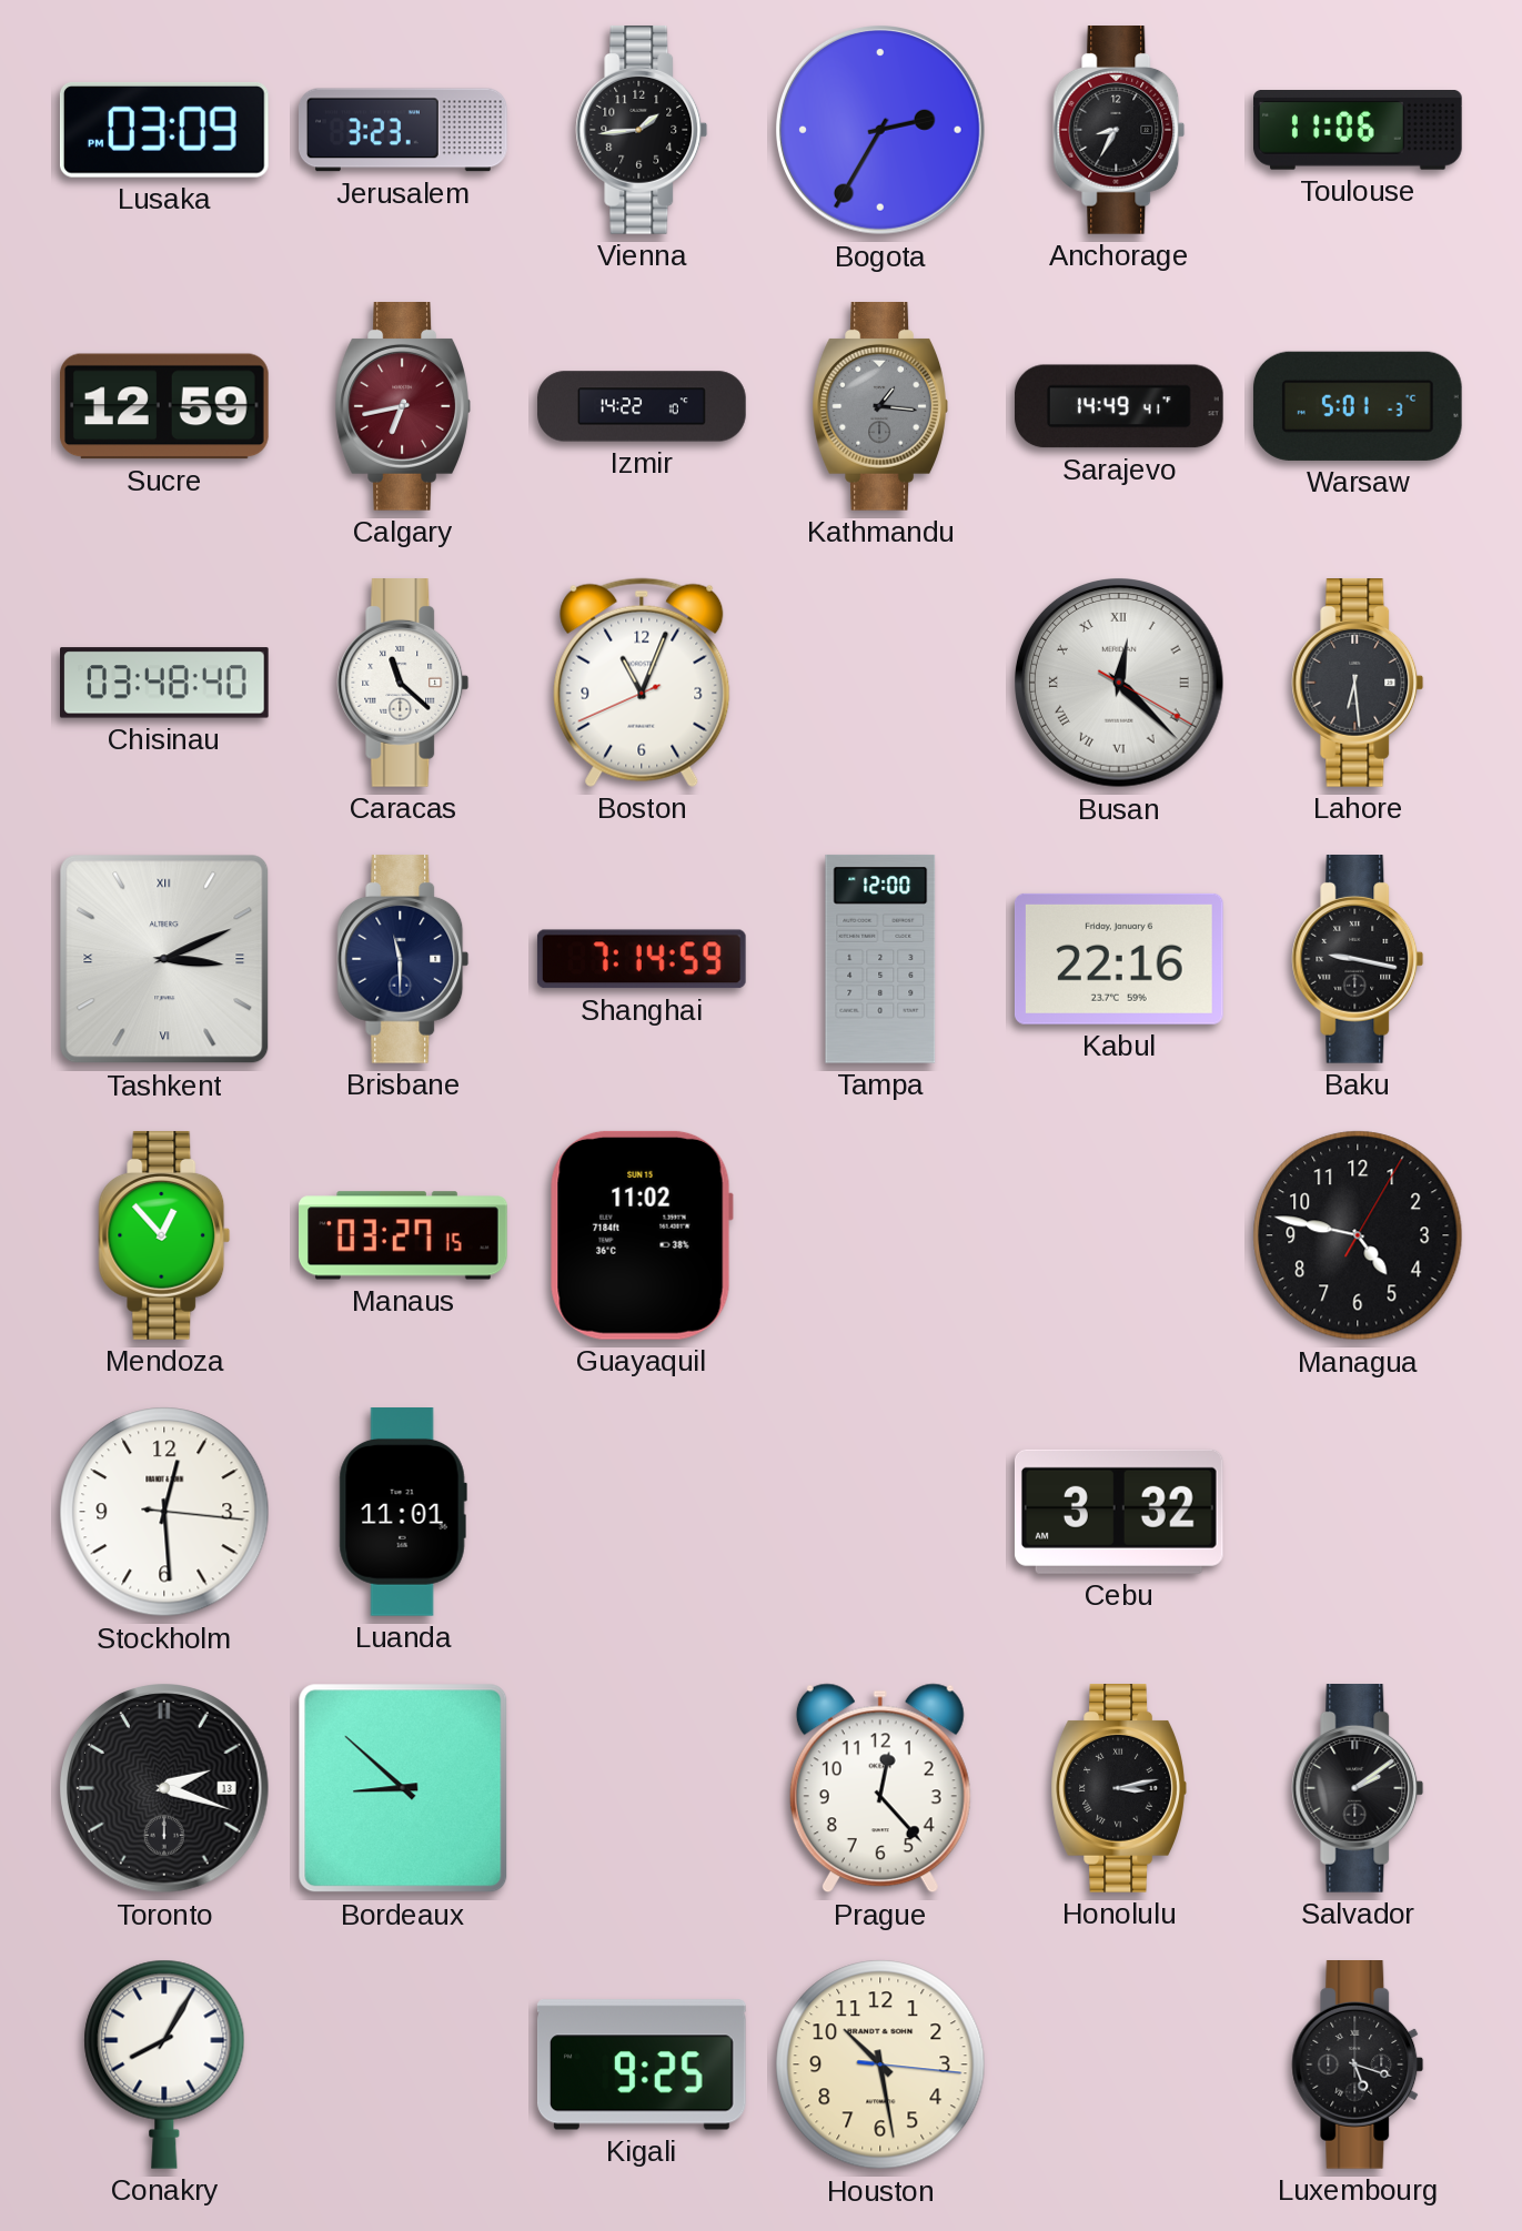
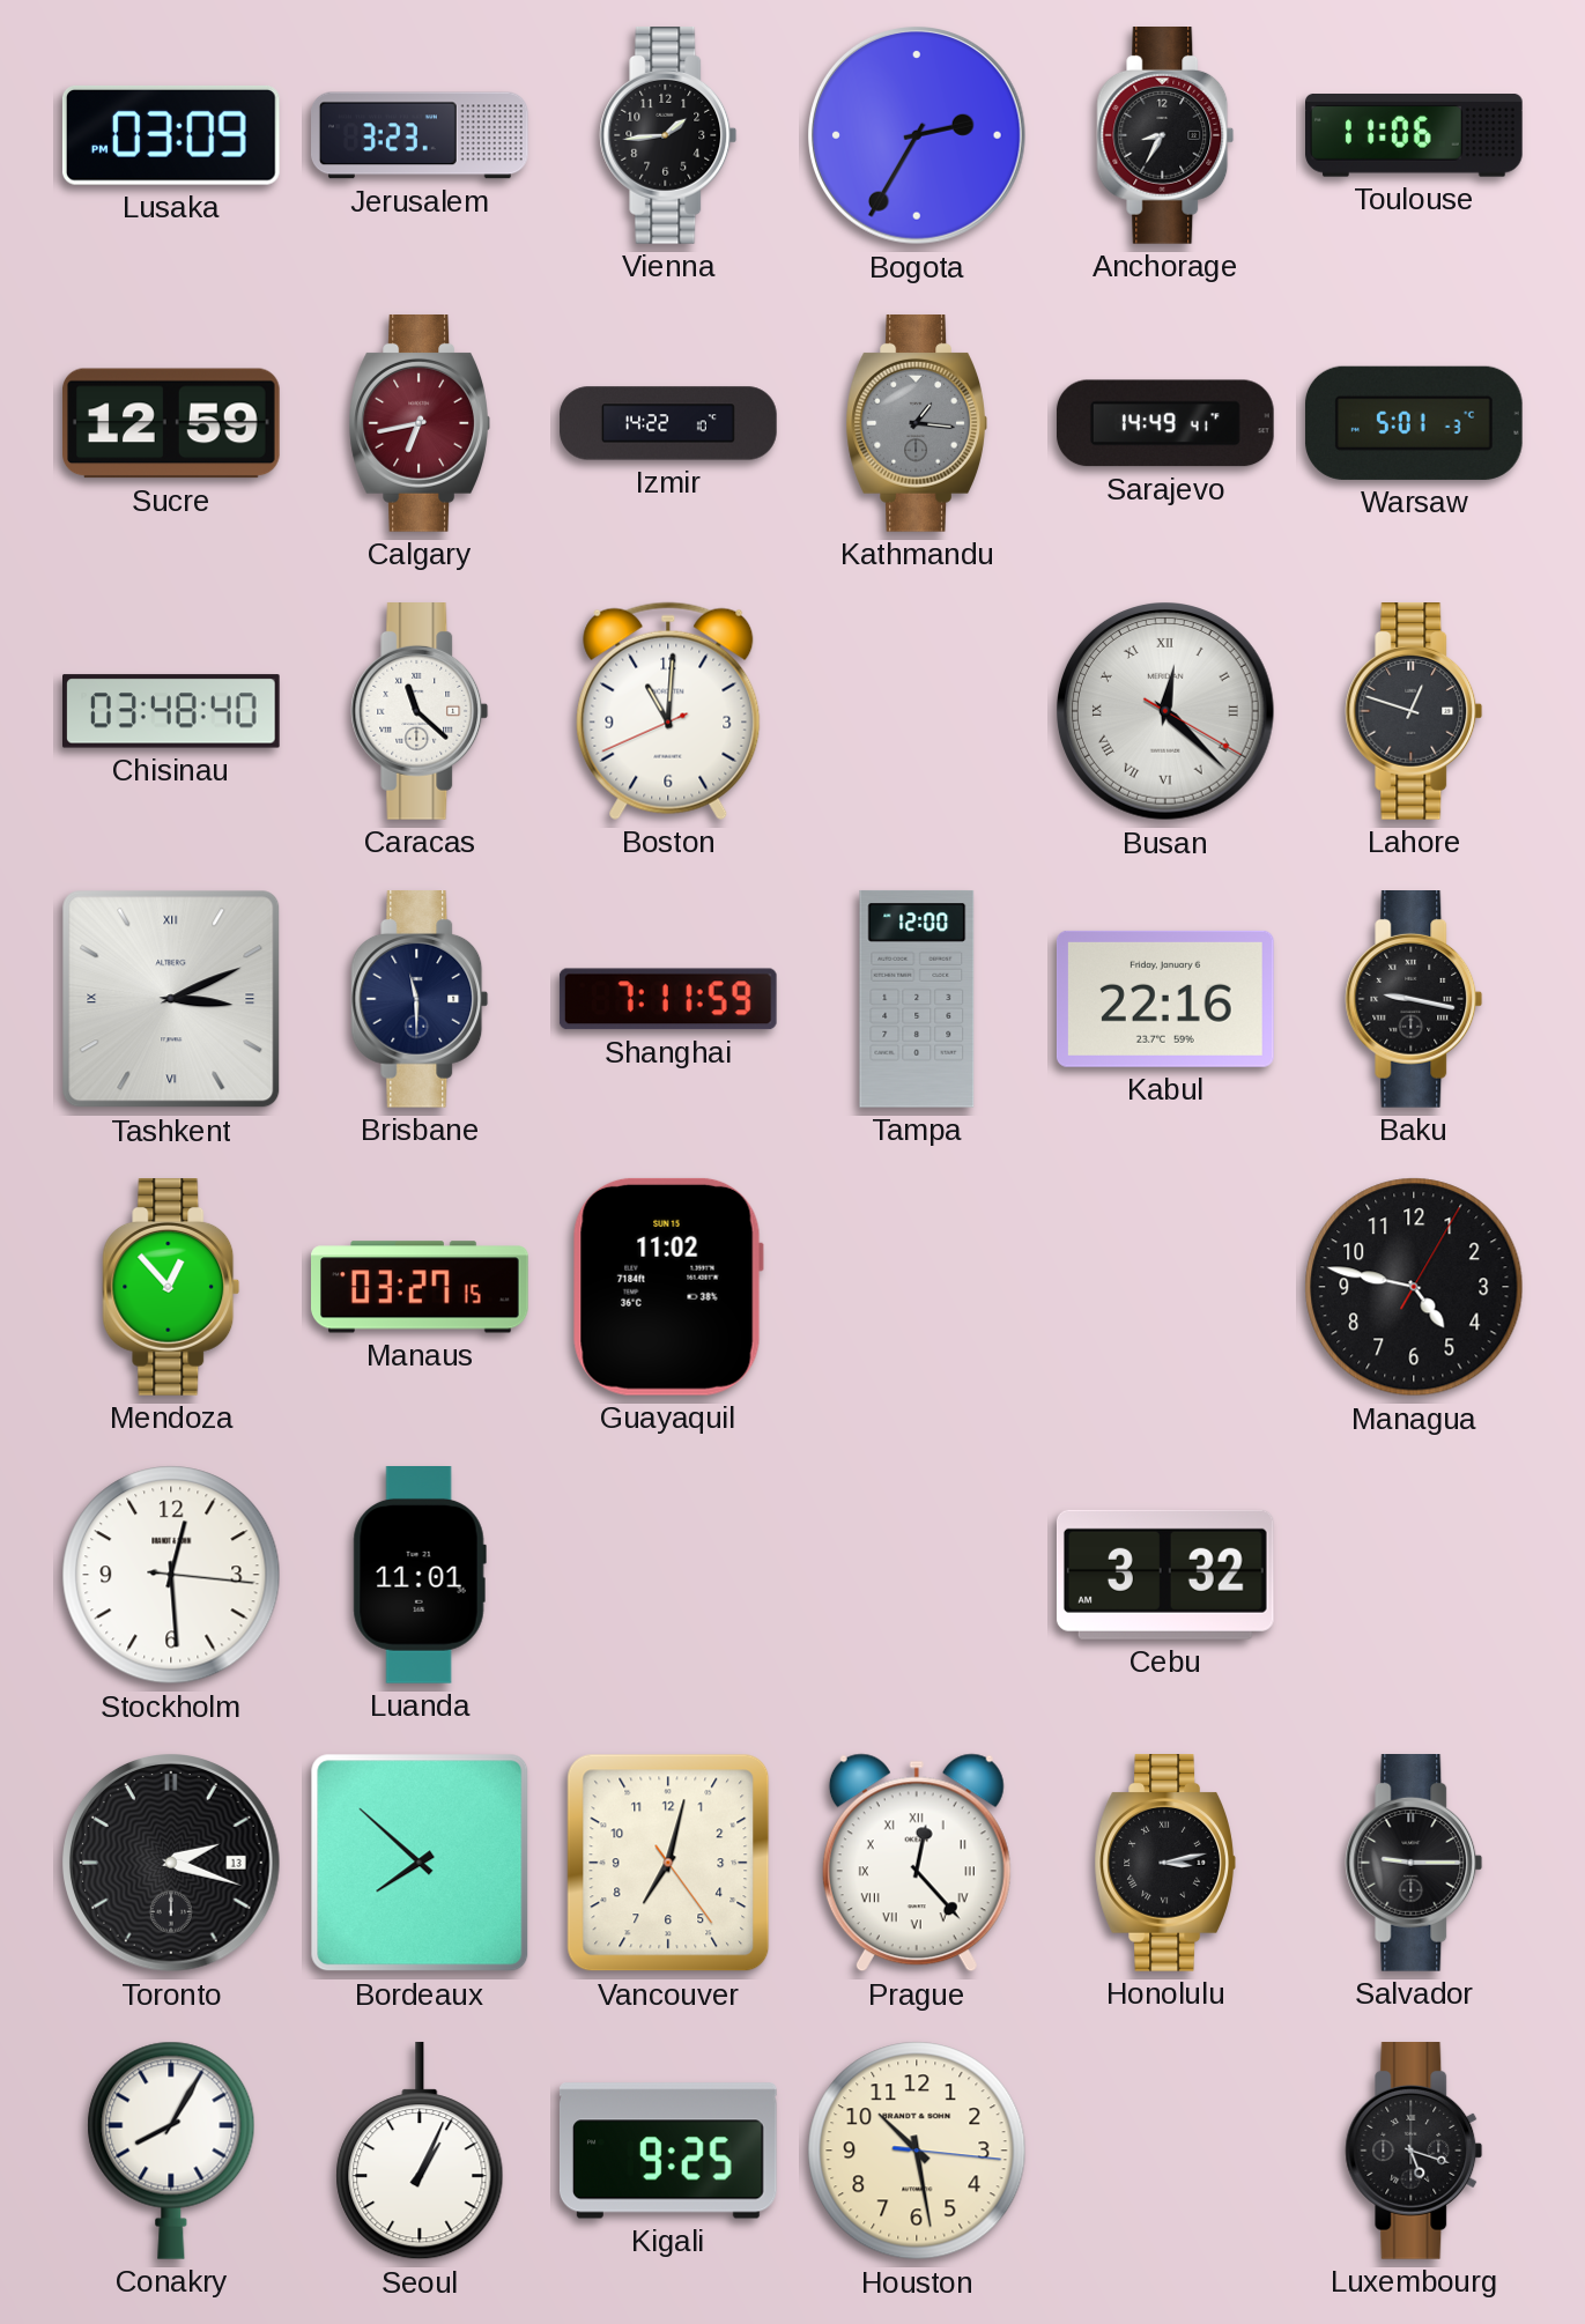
Boston: 11:03 -> 11:00 (668, 711)
Lahore: 6:29 -> 12:48 (1414, 712)
Shanghai: 7:14 -> 7:11 (668, 999)
Bordeaux: 8:52 -> 7:52 (420, 1863)
Vancouver: none -> 7:02 (668, 1863)
Prague numerals: Arabic -> Roman (917, 1863)
Salvador: 2:09 -> 9:15 (1414, 1864)
Seoul: none -> 1:04 (420, 2151)
